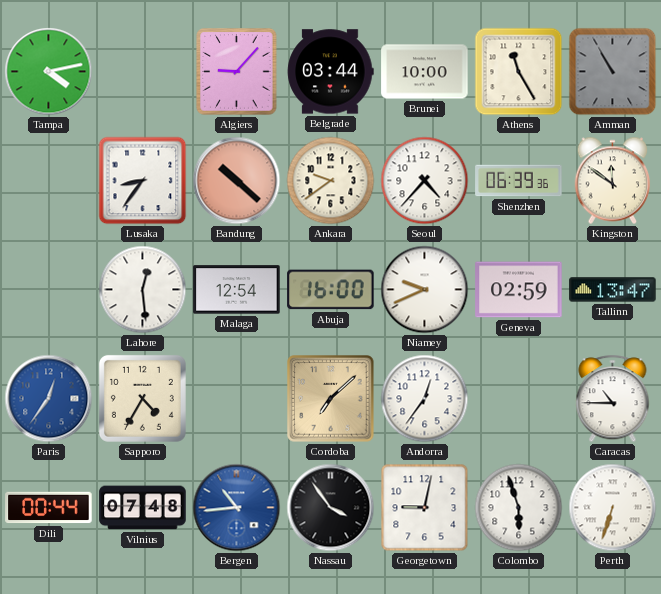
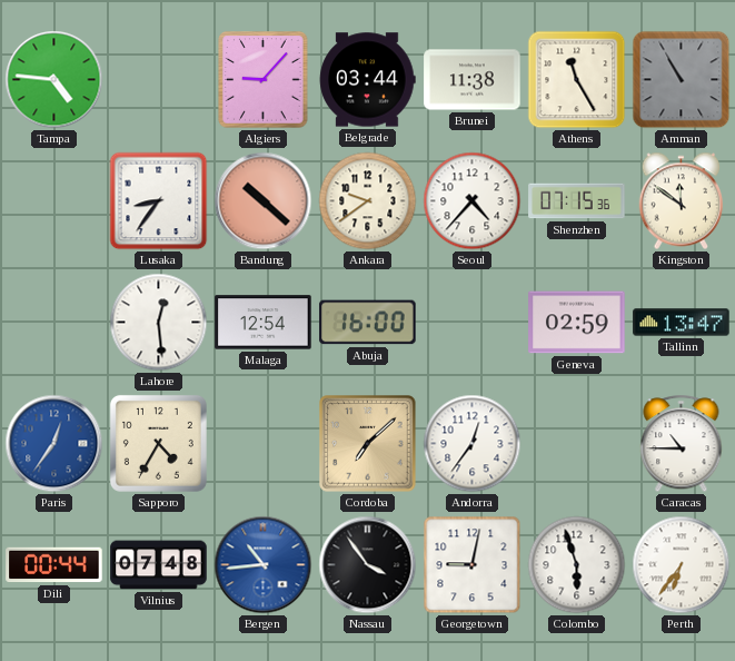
Tampa: 4:13 -> 4:46 (54, 80)
Brunei: 10:00 -> 11:38 (473, 80)
Shenzhen: 06:39 -> 07:15 (577, 201)
Niamey: 9:41 -> none (425, 290)
Perth: 6:33 -> 6:36 (682, 565)
